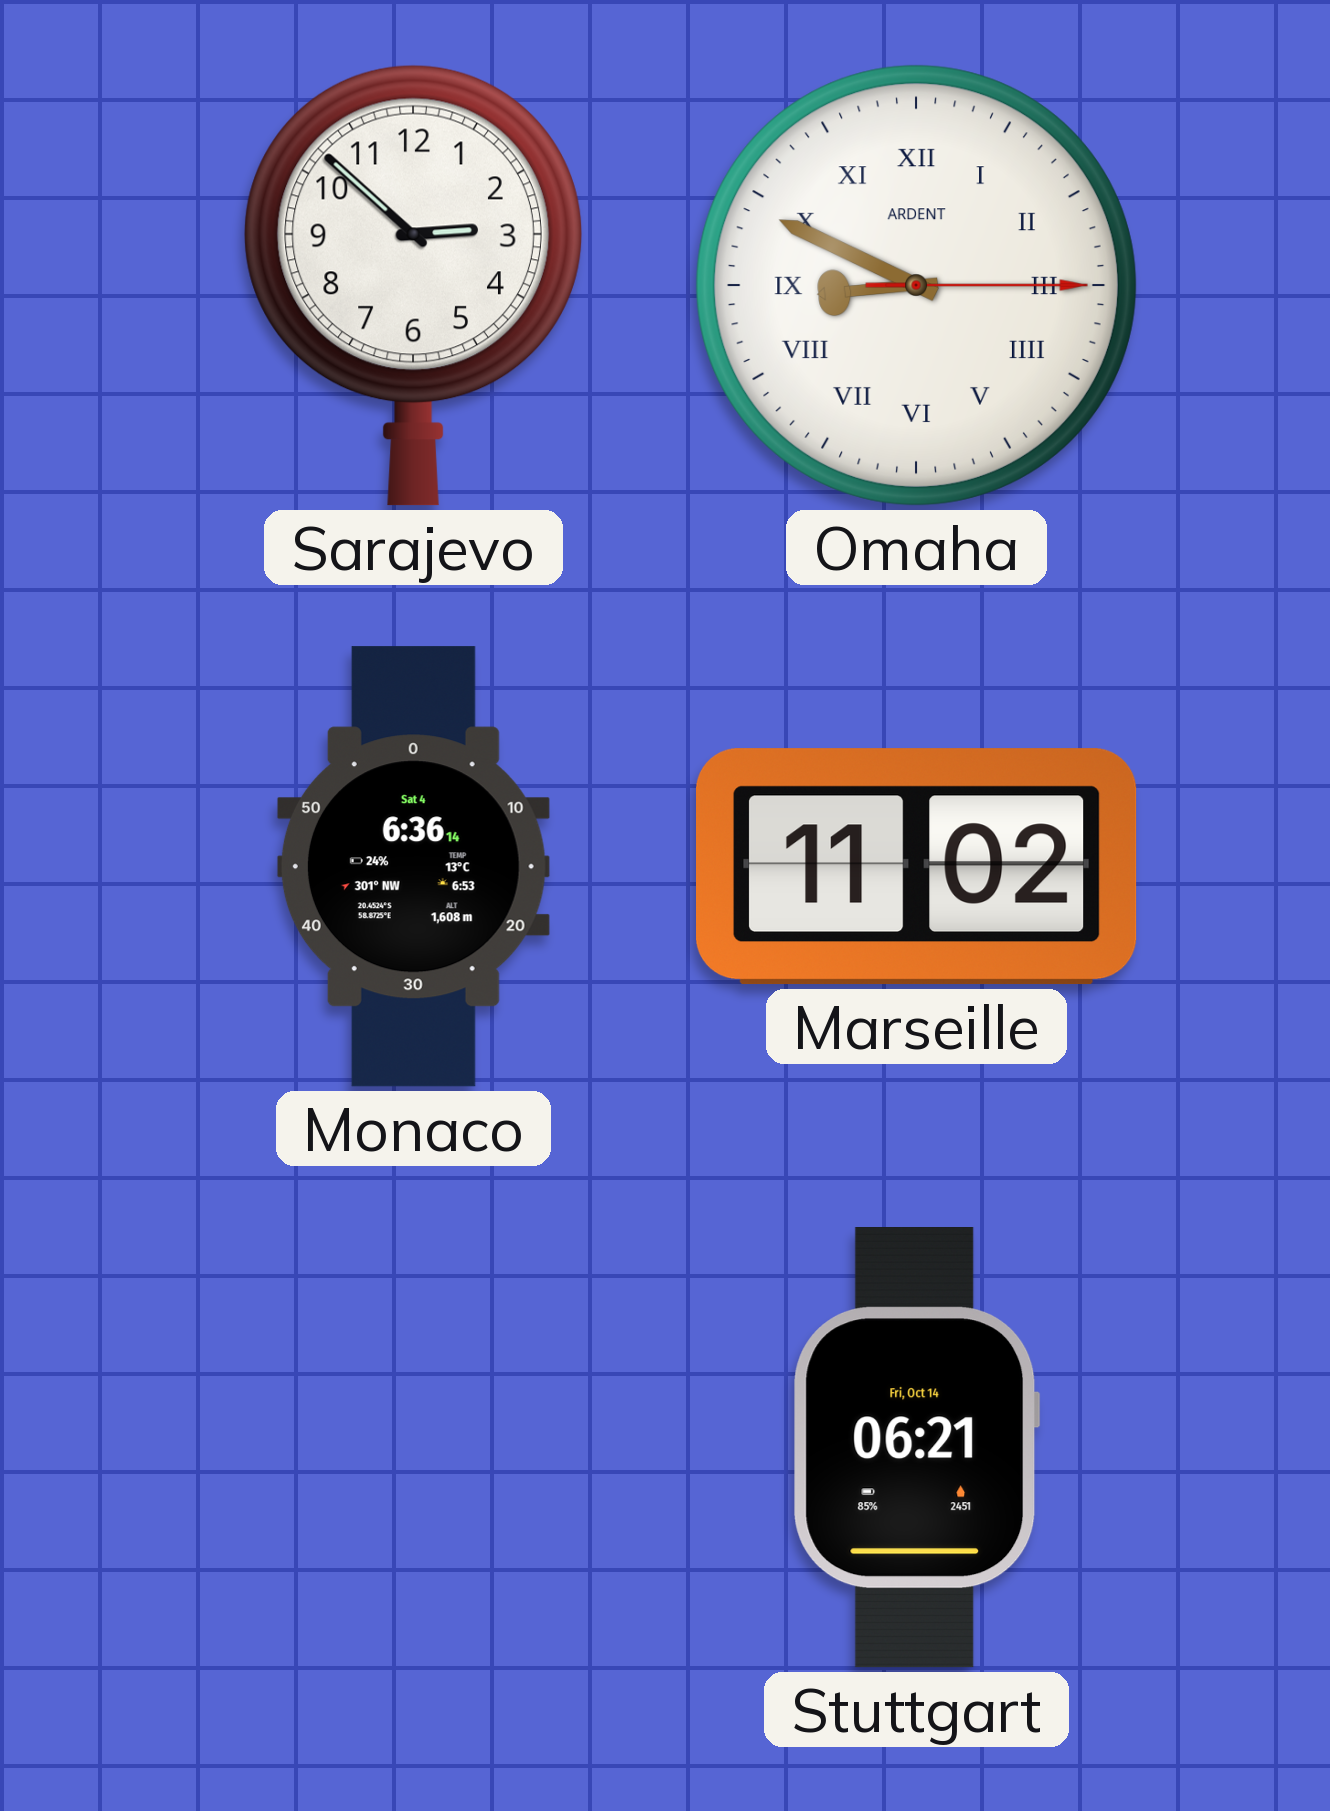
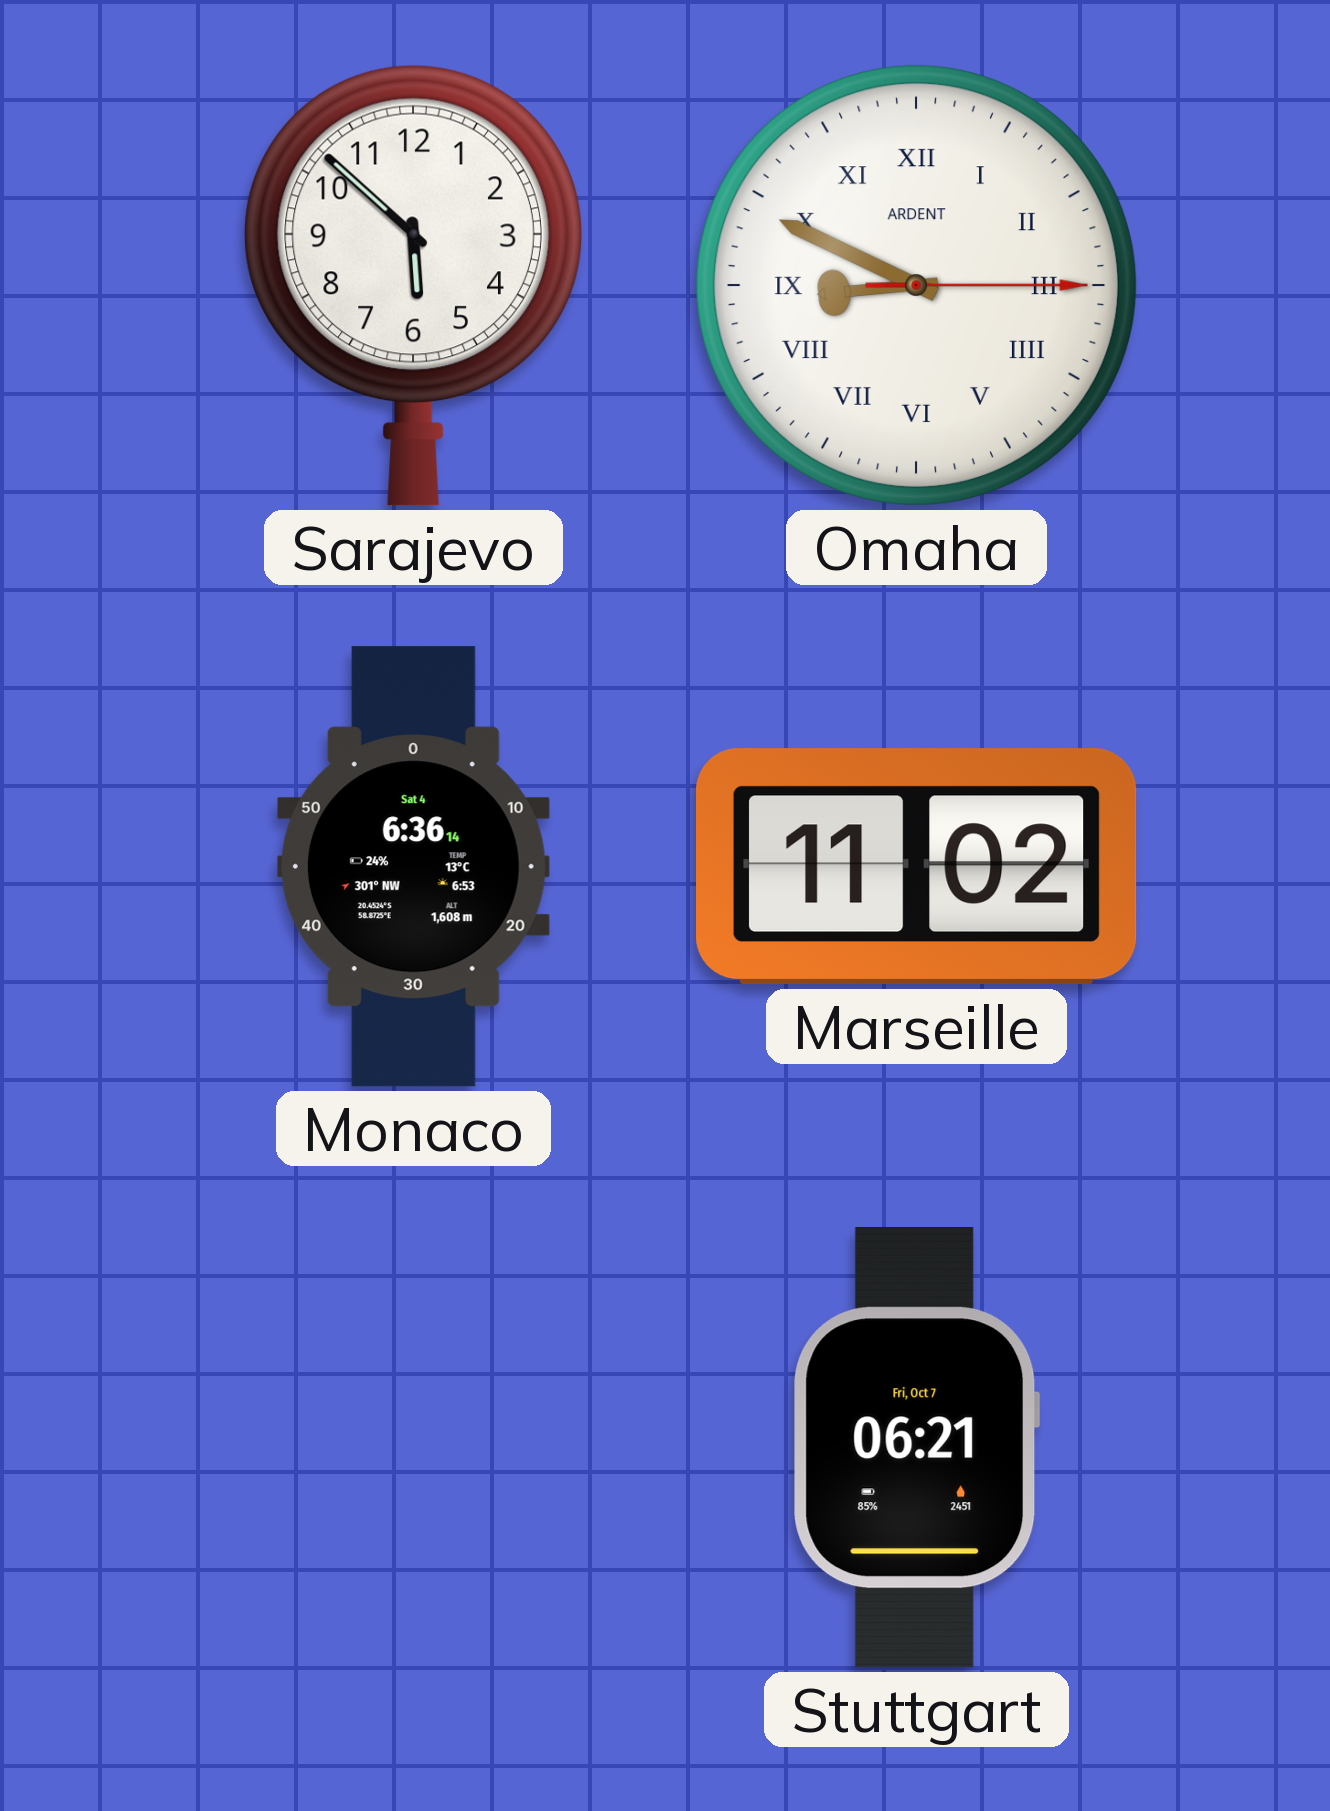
Sarajevo: 2:52 -> 5:52 (413, 285)
Stuttgart date: Fri, Oct 14 -> Fri, Oct 7 (916, 1448)
